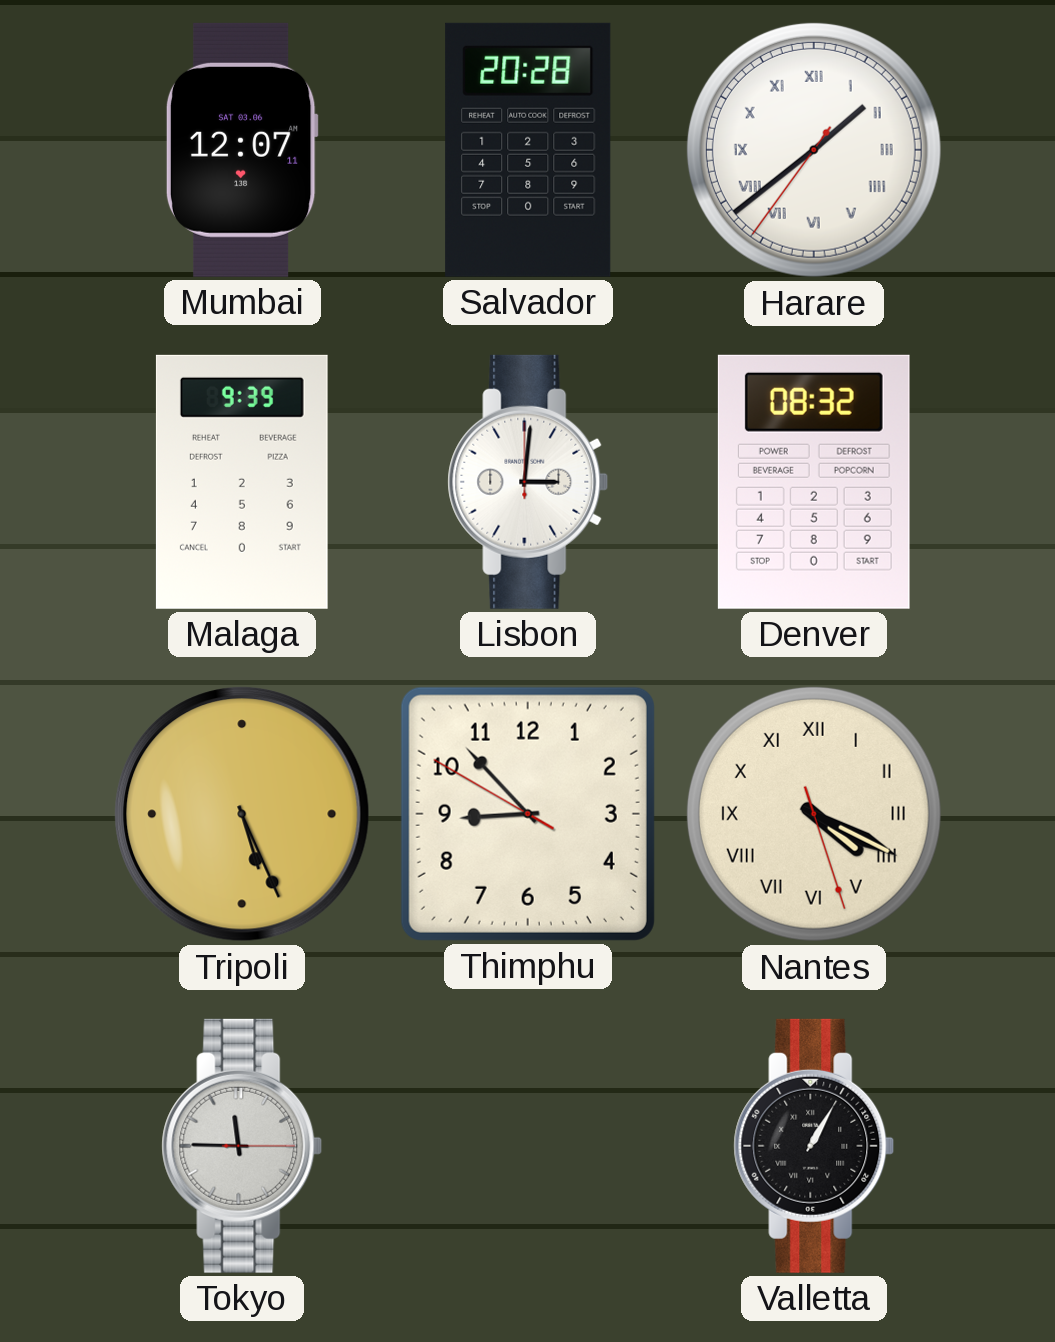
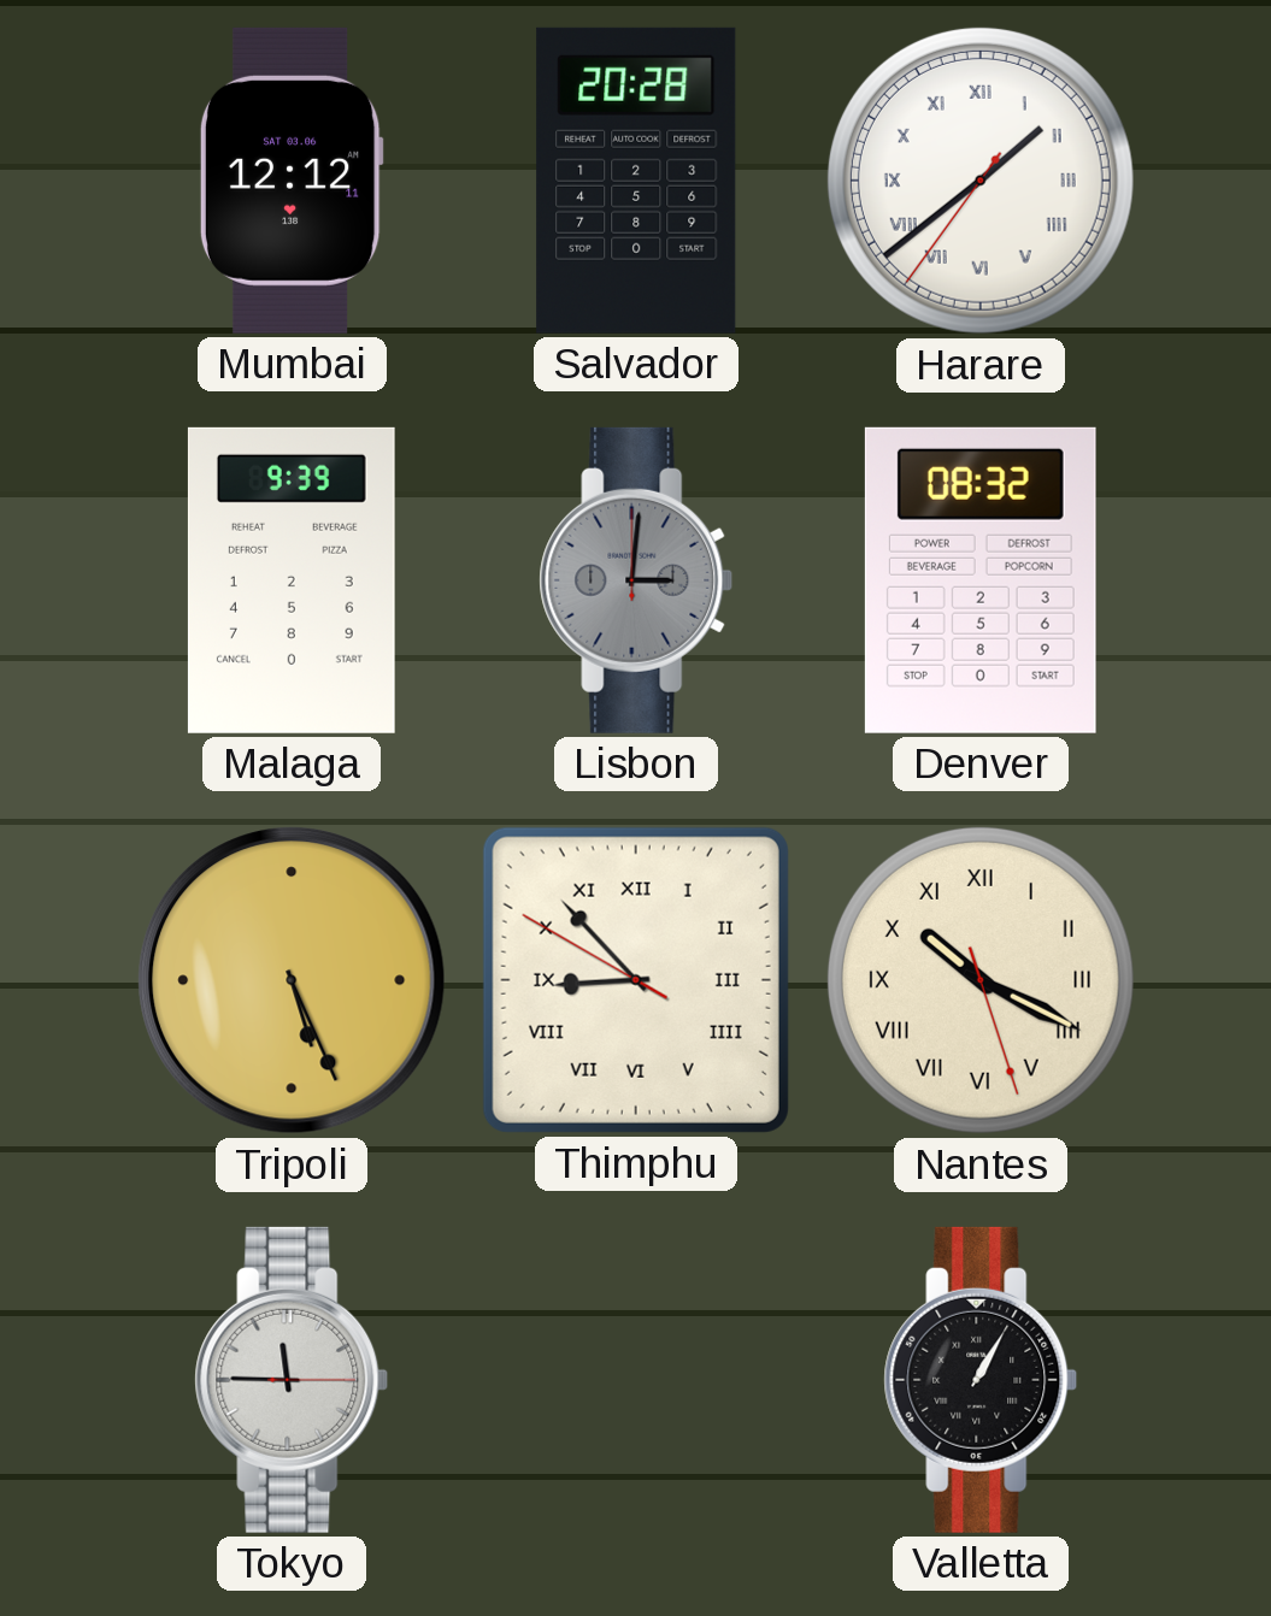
Mumbai: 12:07 -> 12:12 (292, 181)
Lisbon dial: white -> grey (636, 580)
Thimphu numerals: Arabic -> Roman (636, 980)
Nantes: 4:19 -> 10:19 (981, 980)
